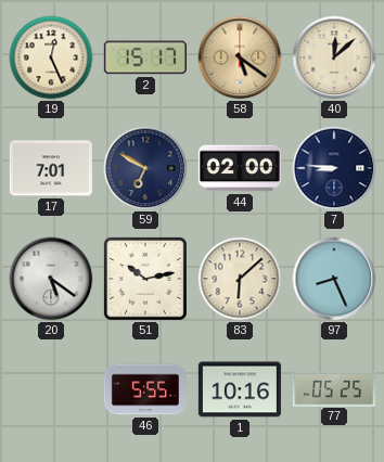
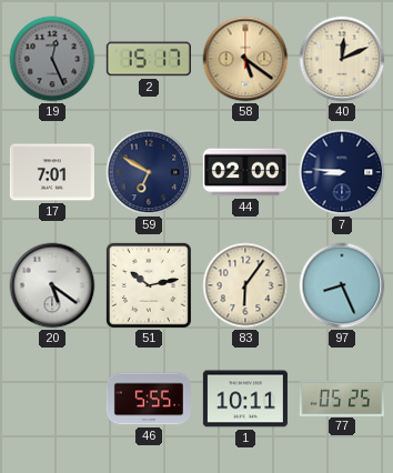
19 dial: cream -> grey (52, 59)
40: 12:08 -> 12:11 (342, 59)
83: 6:08 -> 6:06 (245, 285)
1: 10:16 -> 10:11 (245, 399)
